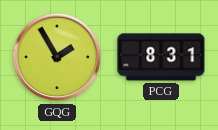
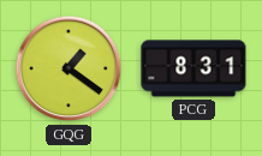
GQG: 1:55 -> 1:21 (69, 68)
